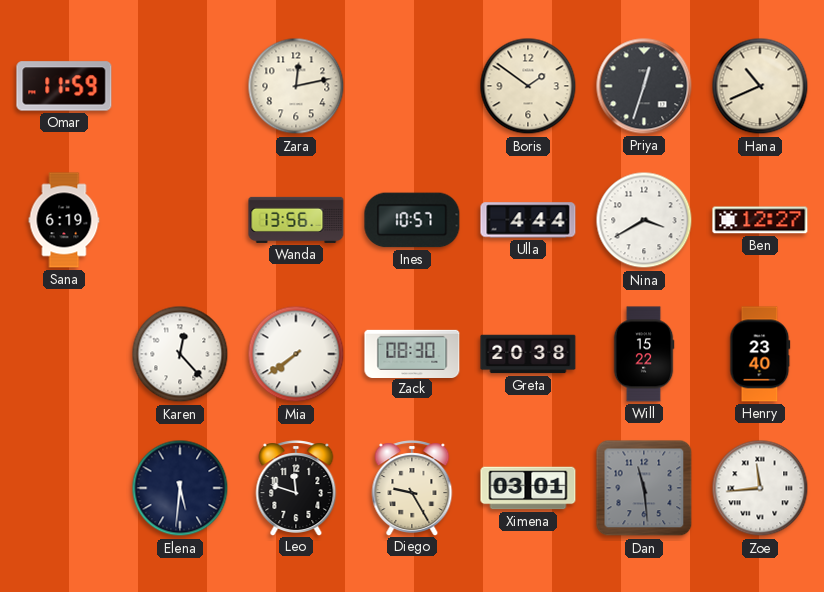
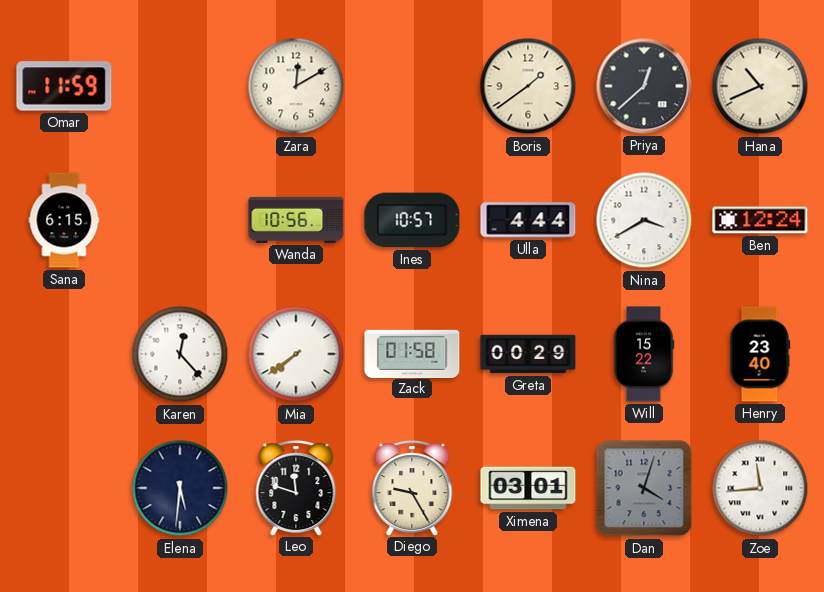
Zara: 12:13 -> 12:10 (296, 86)
Boris: 1:51 -> 1:39 (528, 86)
Priya: 12:33 -> 12:38 (644, 86)
Sana: 6:19 -> 6:15 (64, 220)
Wanda: 13:56 -> 10:56 (296, 220)
Ben: 12:27 -> 12:24 (760, 220)
Zack: 08:30 -> 01:58 (412, 353)
Greta: 20:38 -> 00:29 (528, 354)
Dan: 11:29 -> 4:03 (644, 488)
